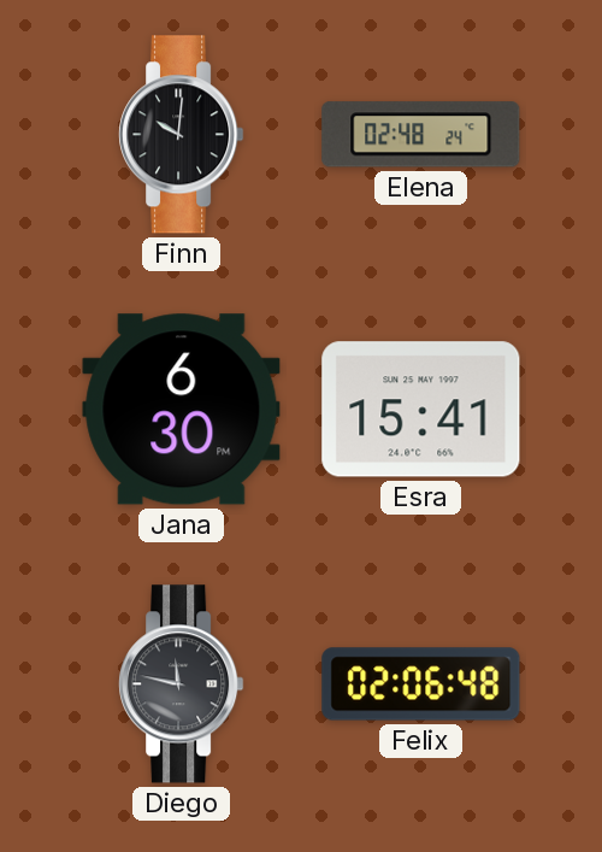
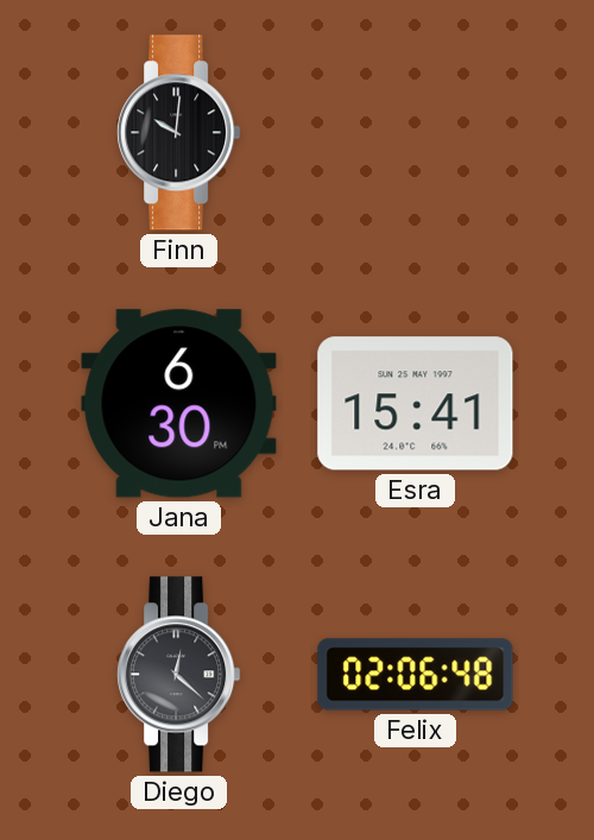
Elena: 02:48 -> none (421, 135)
Diego: 11:47 -> 12:22 (179, 675)
